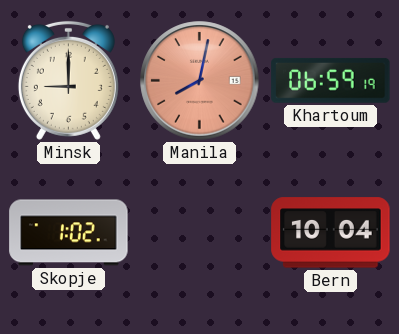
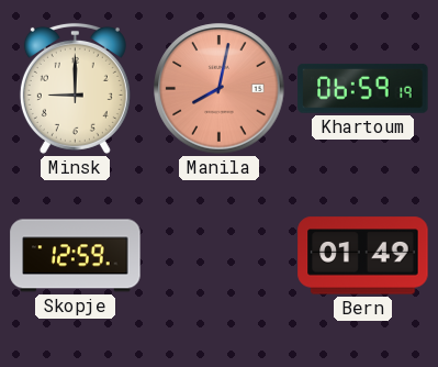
Skopje: 1:02 -> 12:59 (76, 256)
Bern: 10:04 -> 01:49 (363, 256)
